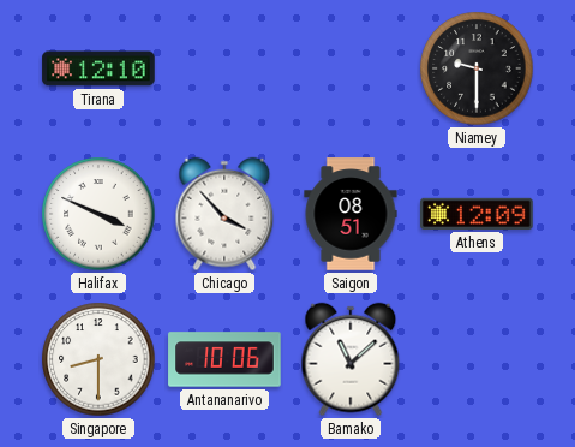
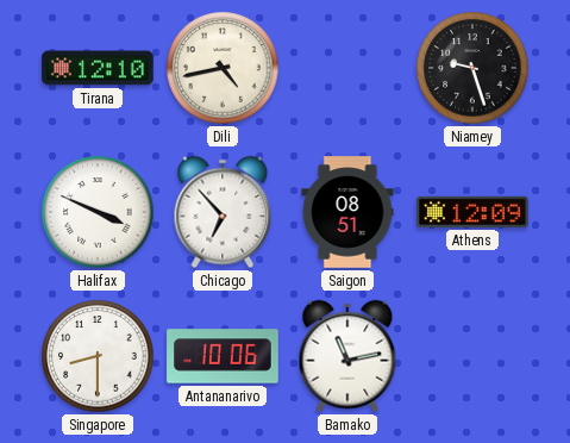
Dili: none -> 4:43 (223, 68)
Niamey: 9:30 -> 9:27 (472, 68)
Chicago: 3:53 -> 6:53 (223, 212)
Bamako: 11:08 -> 11:13 (347, 356)
